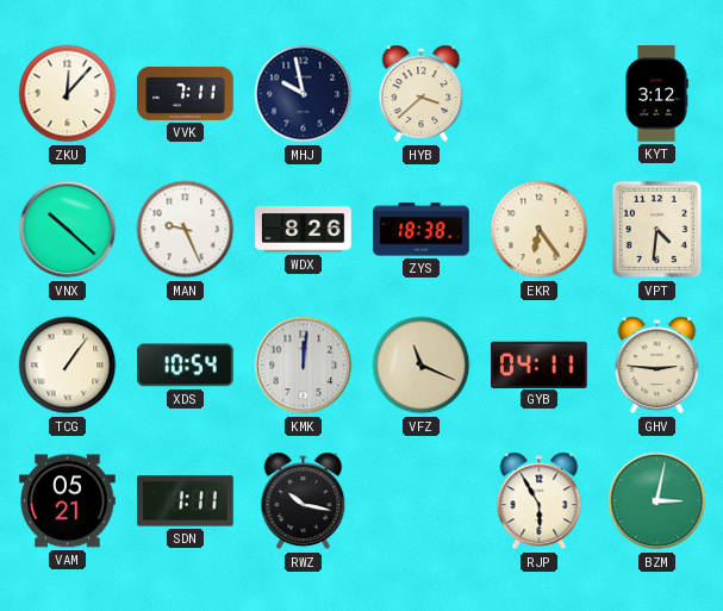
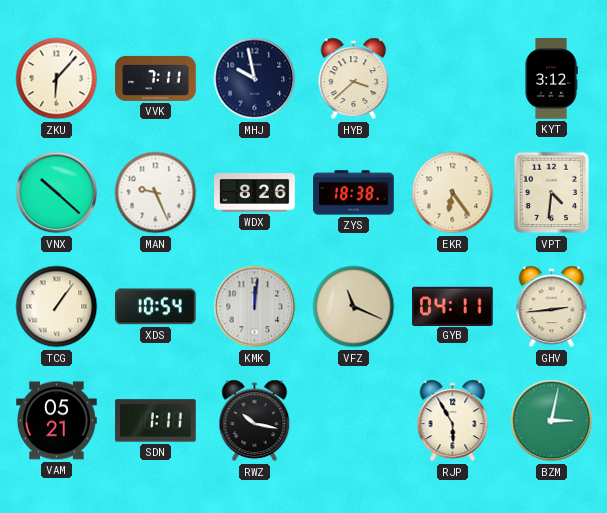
ZKU: 12:07 -> 6:07 (57, 79)
GHV: 2:46 -> 2:44 (552, 307)
